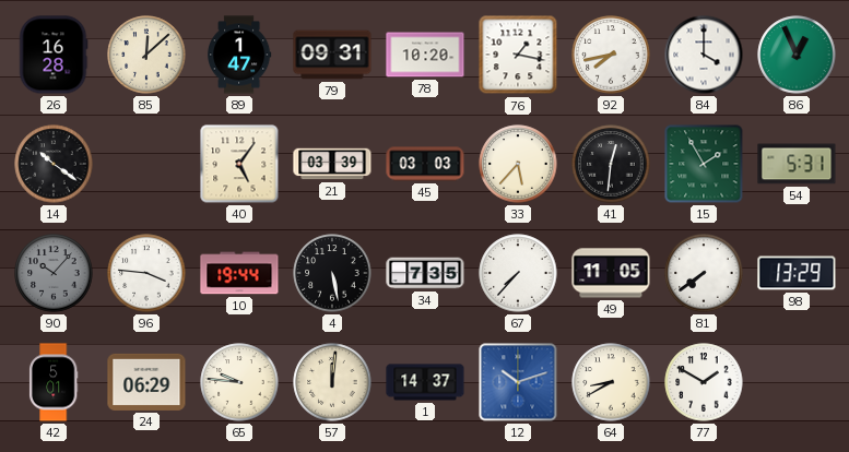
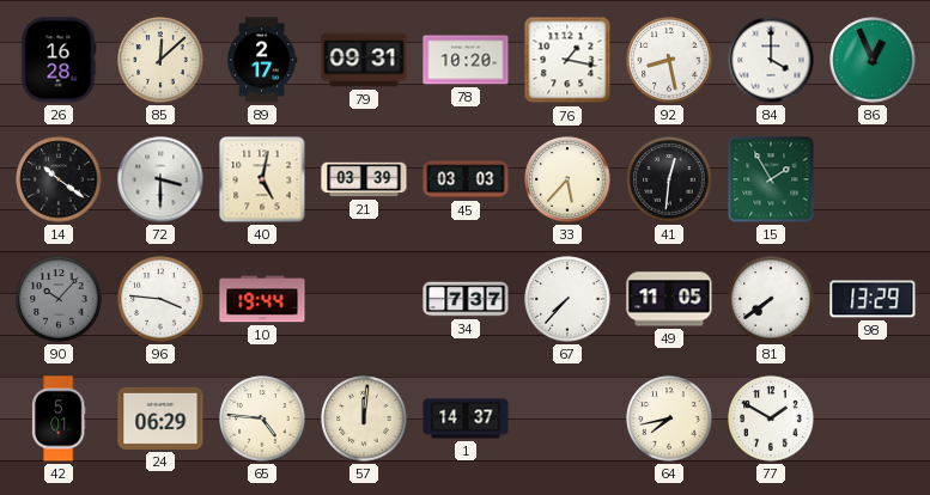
89: 1:47 -> 2:17 (262, 60)
92: 7:43 -> 8:28 (669, 60)
72: none -> 3:30 (160, 179)
40: 5:06 -> 5:02 (262, 179)
54: 5:31 -> none (797, 164)
4: 5:28 -> none (332, 273)
34: 7:35 -> 7:37 (466, 299)
65: 9:46 -> 4:46 (262, 418)
12: 10:12 -> none (518, 382)
64: 8:40 -> 7:43 (669, 418)
